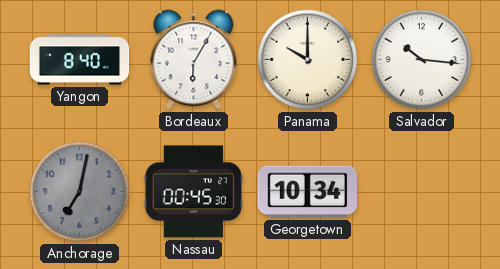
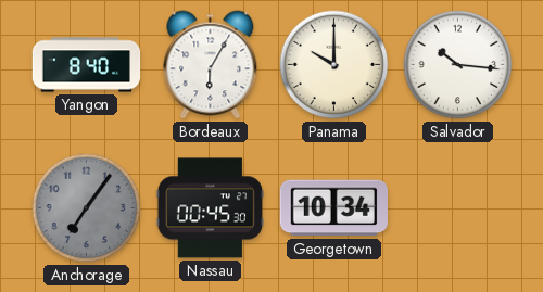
Anchorage: 7:02 -> 7:06 (87, 208)
